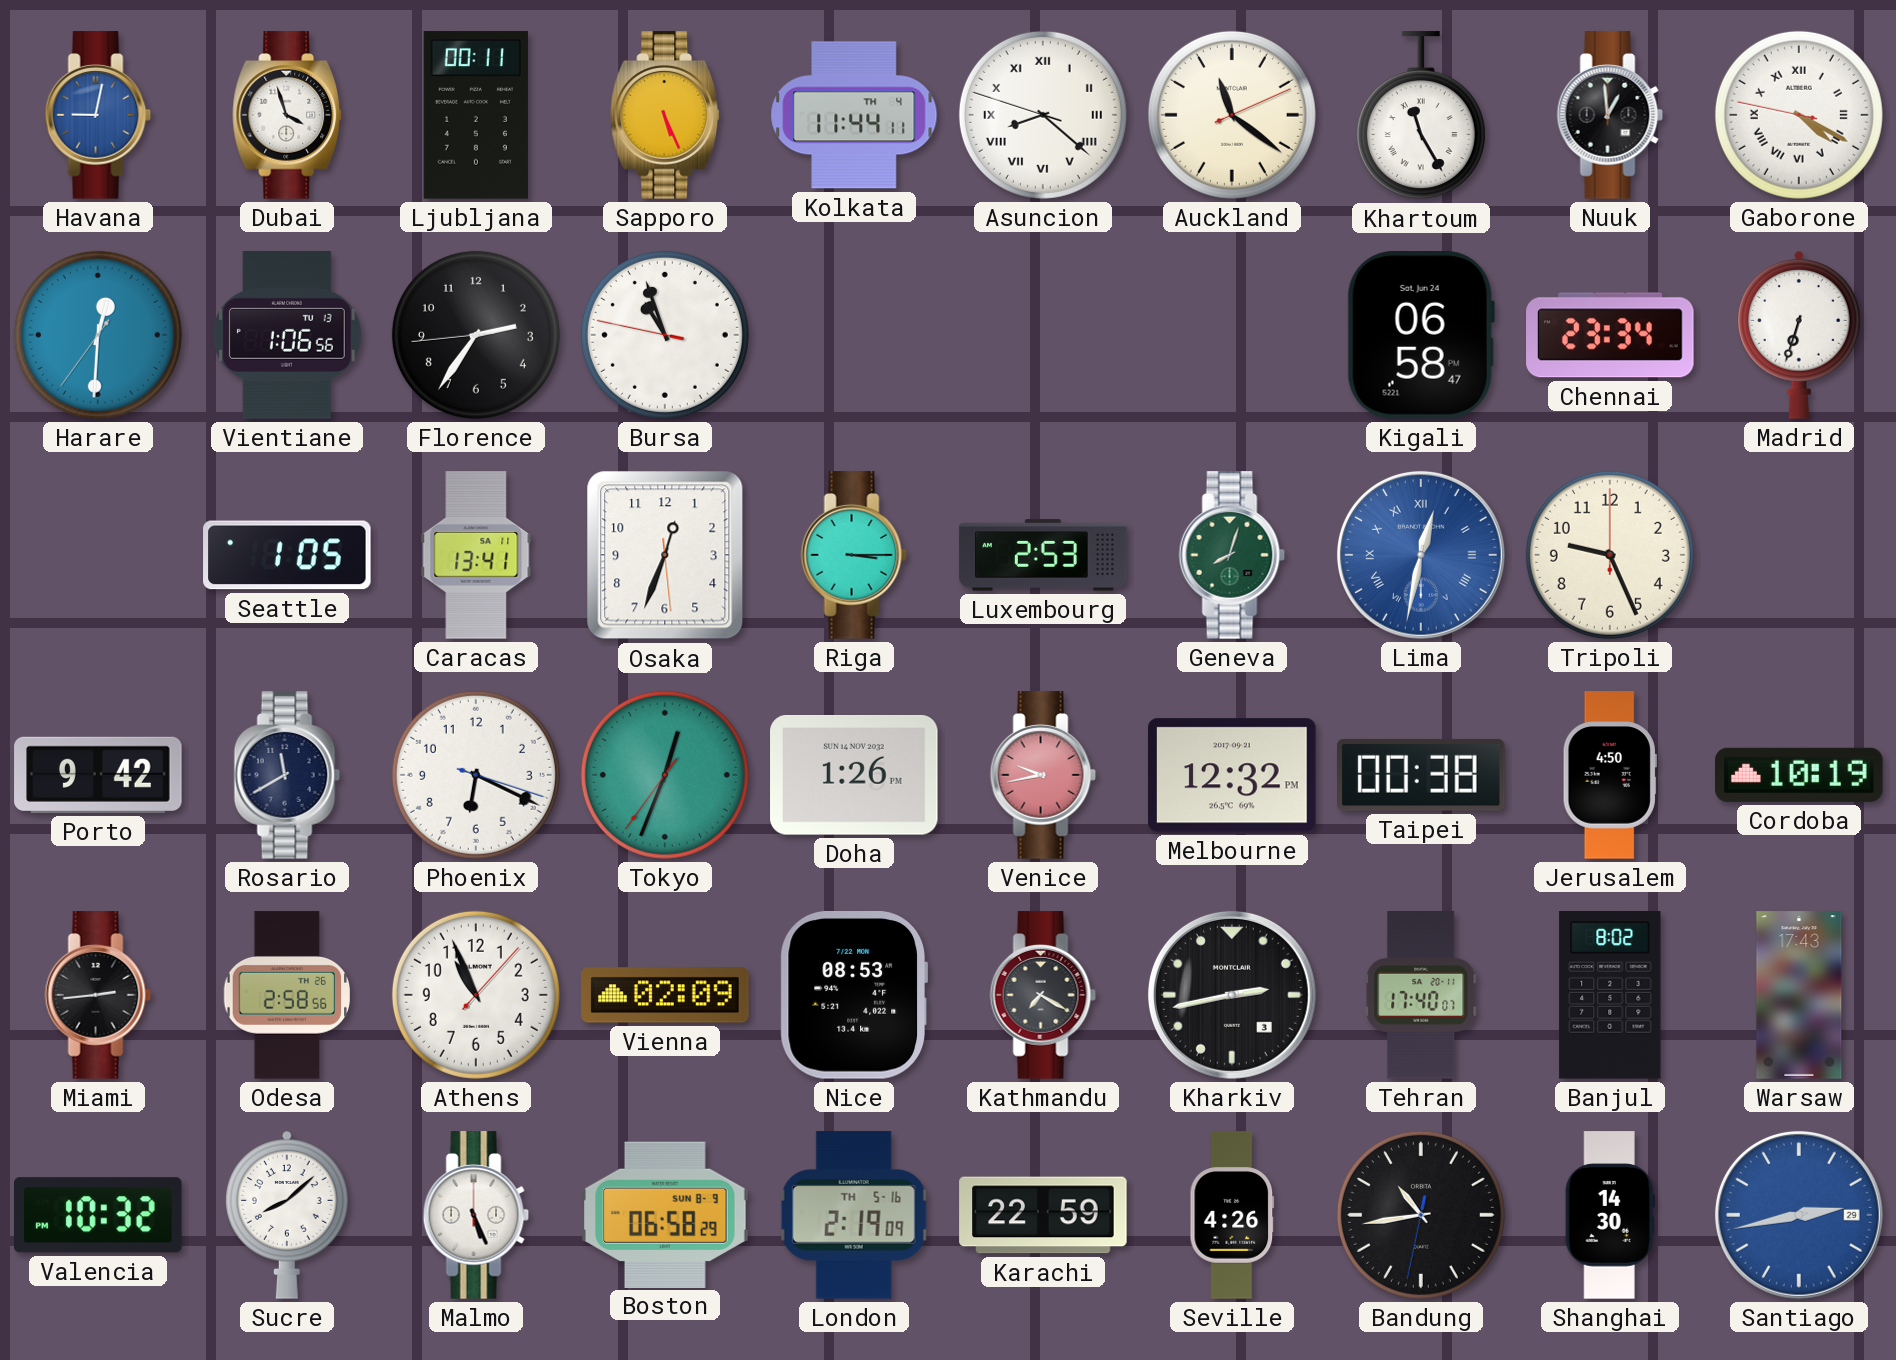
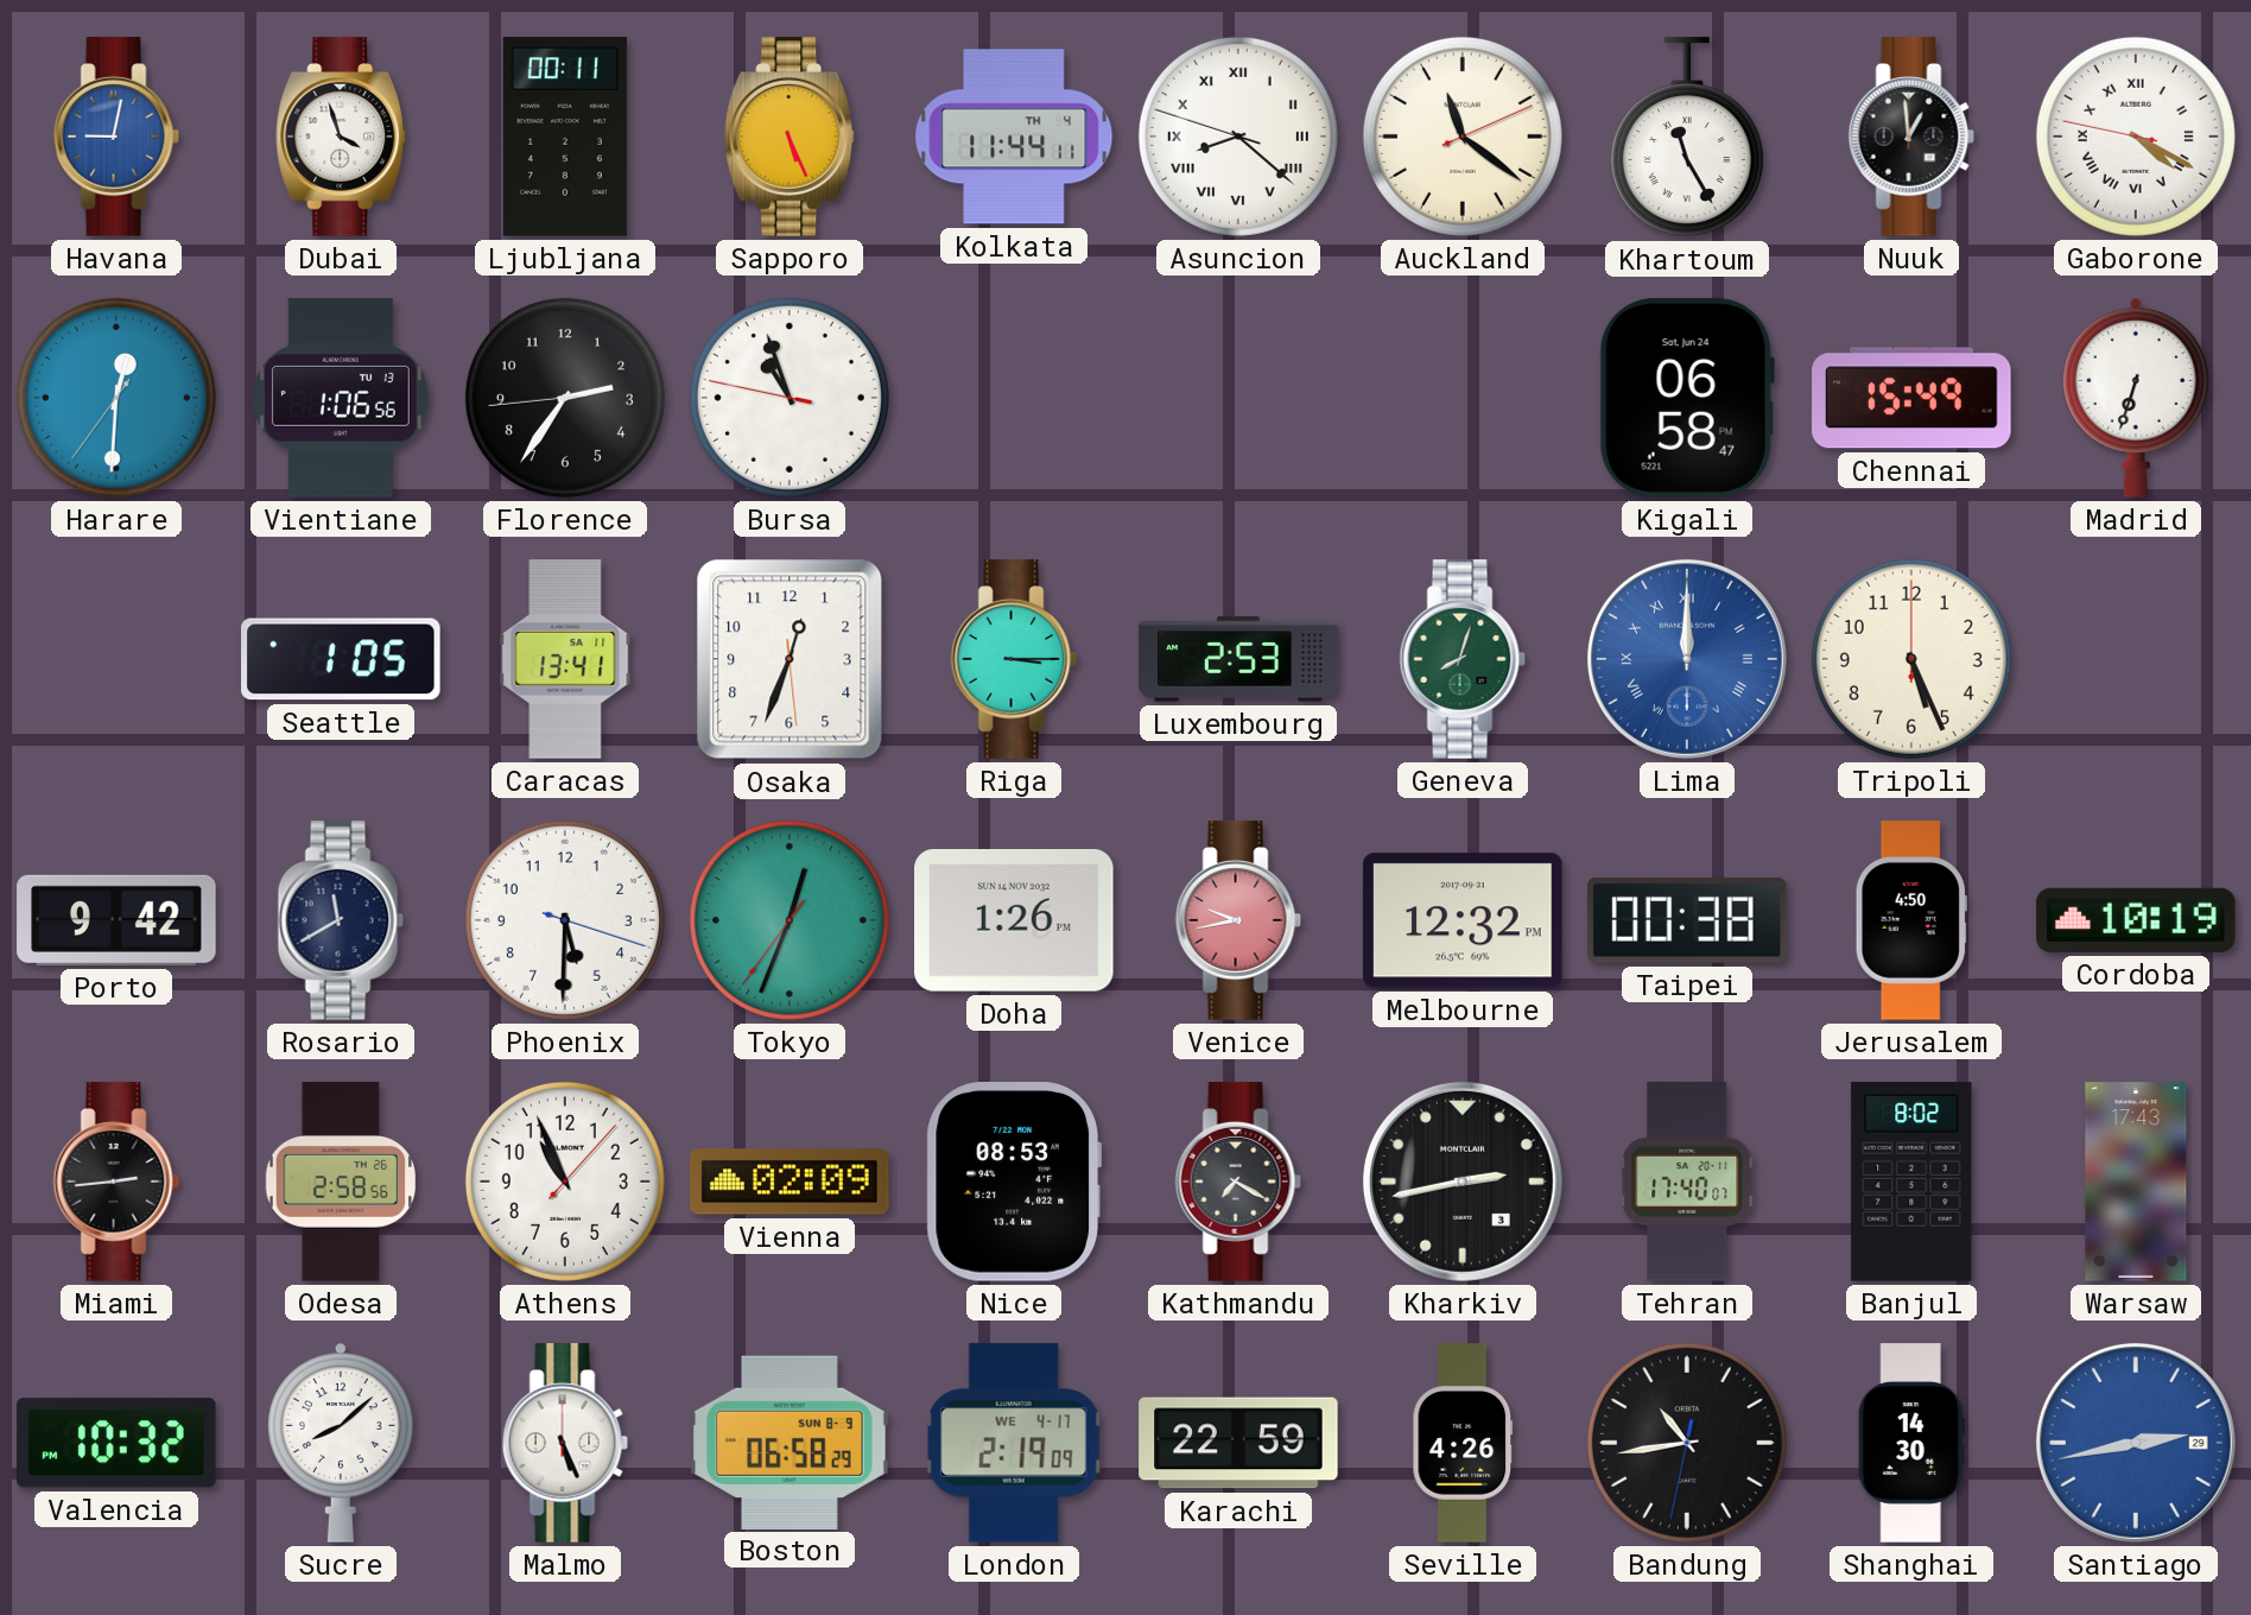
Chennai: 23:34 -> 15:49 (1911, 398)
Lima: 12:32 -> 12:00 (1687, 659)
Tripoli: 9:26 -> 5:26 (1911, 659)
Phoenix: 6:19 -> 5:30 (565, 920)
London date: TH 5-16 -> WE 4-17 (1014, 1443)
